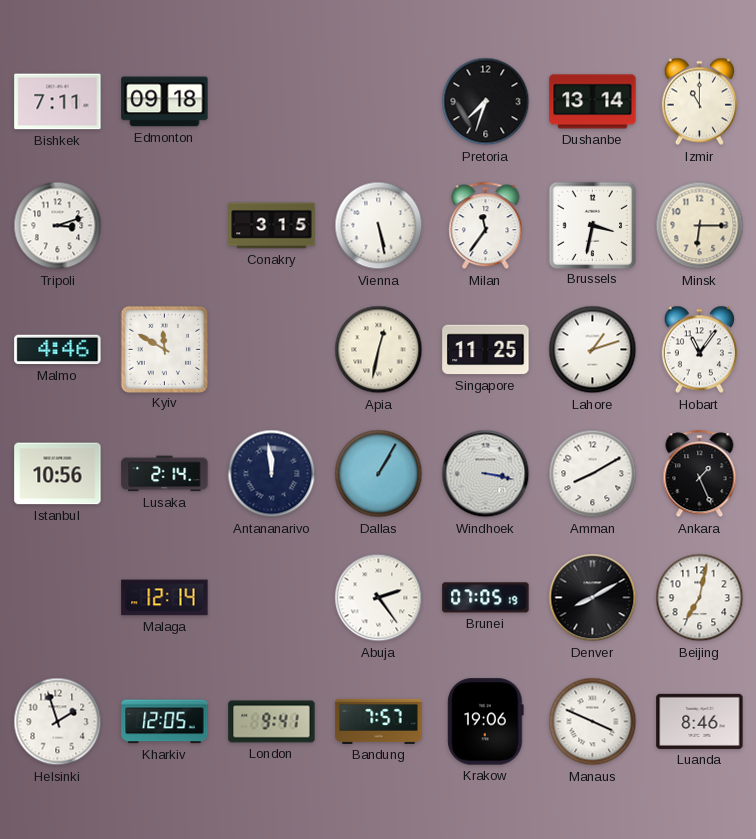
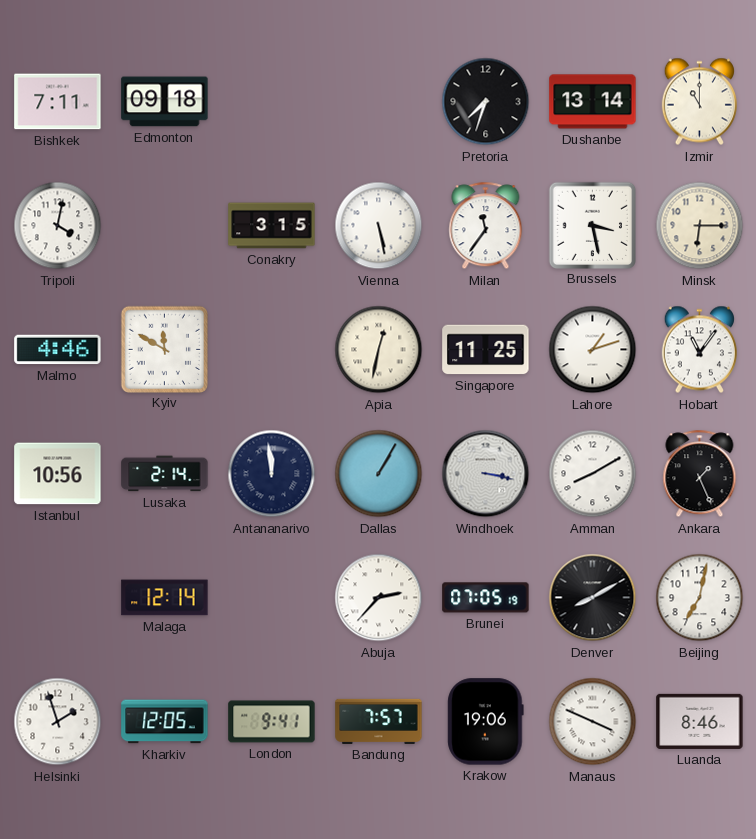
Tripoli: 3:12 -> 4:02 (58, 226)
Brussels: 3:32 -> 3:28 (592, 225)
Abuja: 2:24 -> 2:37 (379, 598)
